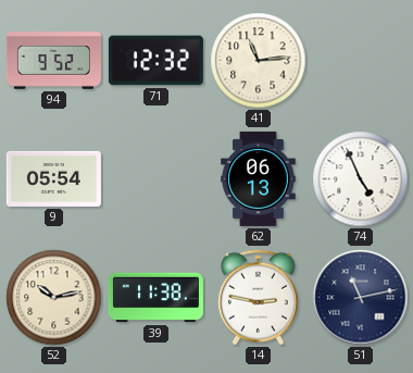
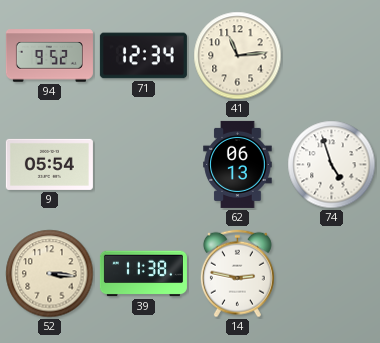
71: 12:32 -> 12:34 (143, 56)
74: 4:56 -> 4:57 (332, 165)
52: 10:13 -> 3:16 (50, 274)
51: 11:13 -> none (361, 298)
